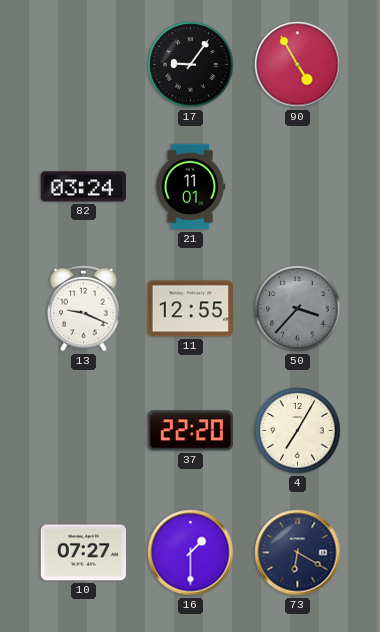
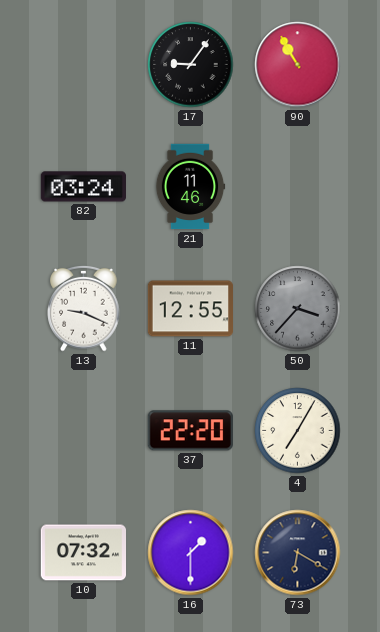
90: 4:55 -> 10:55 (298, 65)
21: 11:01 -> 11:46 (190, 187)
10: 07:27 -> 07:32 (83, 553)
